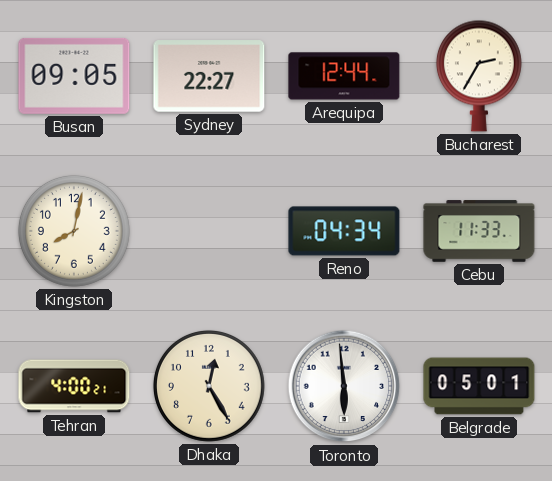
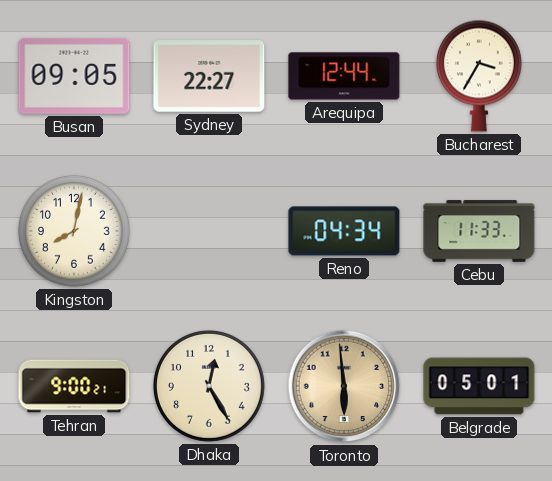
Bucharest: 2:35 -> 3:35 (479, 76)
Tehran: 4:00 -> 9:00 (74, 386)
Toronto dial: white -> champagne (344, 386)
